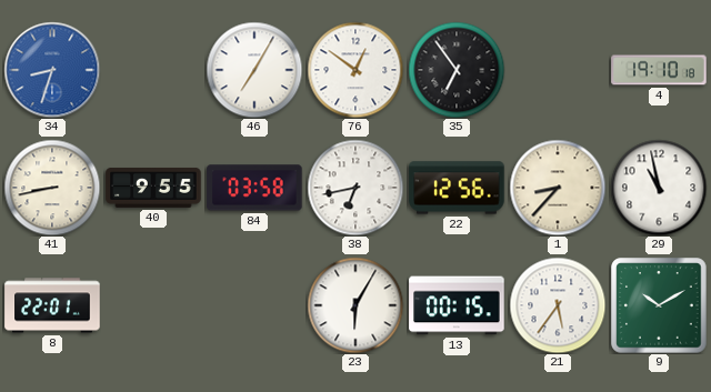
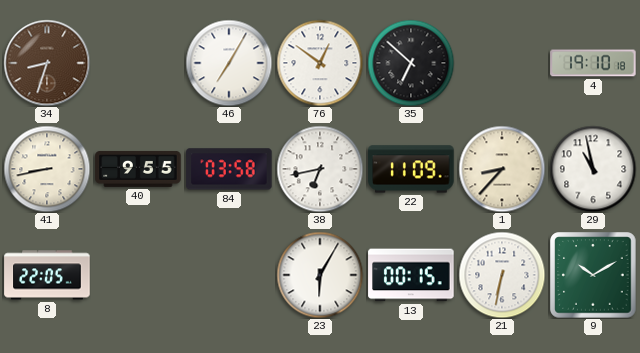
34 dial: blue -> brown (47, 63)
35: 6:54 -> 6:52 (411, 63)
22: 12:56 -> 11:09 (411, 169)
8: 22:01 -> 22:05 (47, 275)
21: 5:36 -> 6:32 (502, 275)
